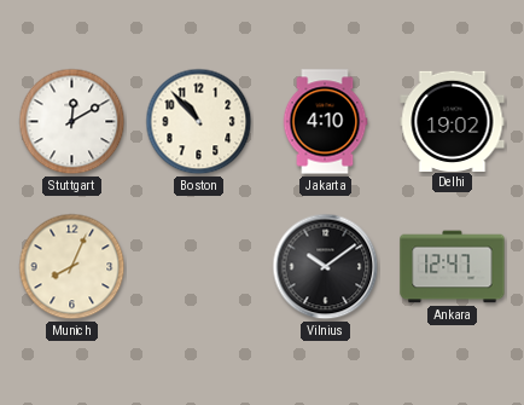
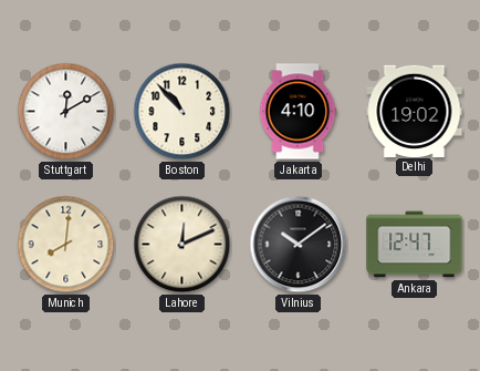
Munich: 8:04 -> 8:01 (66, 245)
Lahore: none -> 12:11 (182, 245)
